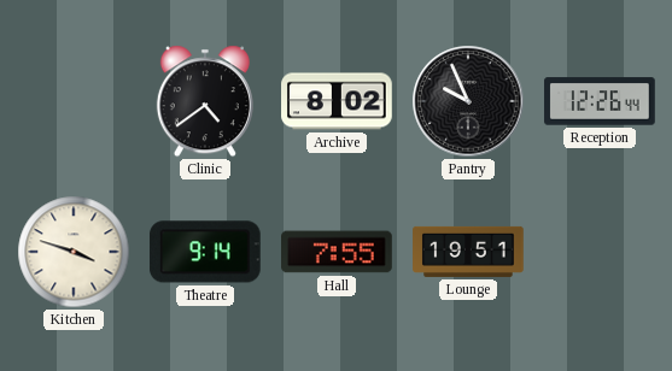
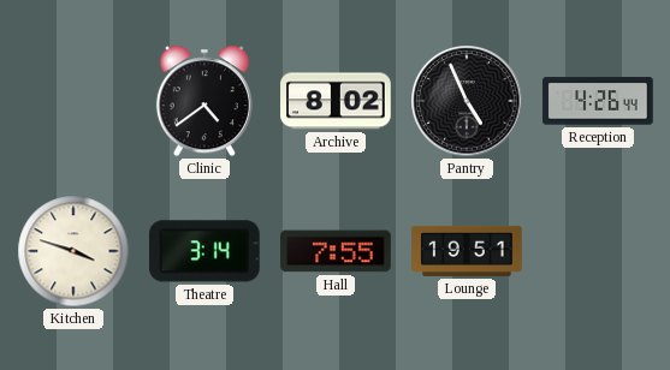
Pantry: 9:56 -> 4:56 (467, 101)
Reception: 12:26 -> 4:26 (598, 101)
Theatre: 9:14 -> 3:14 (204, 251)
